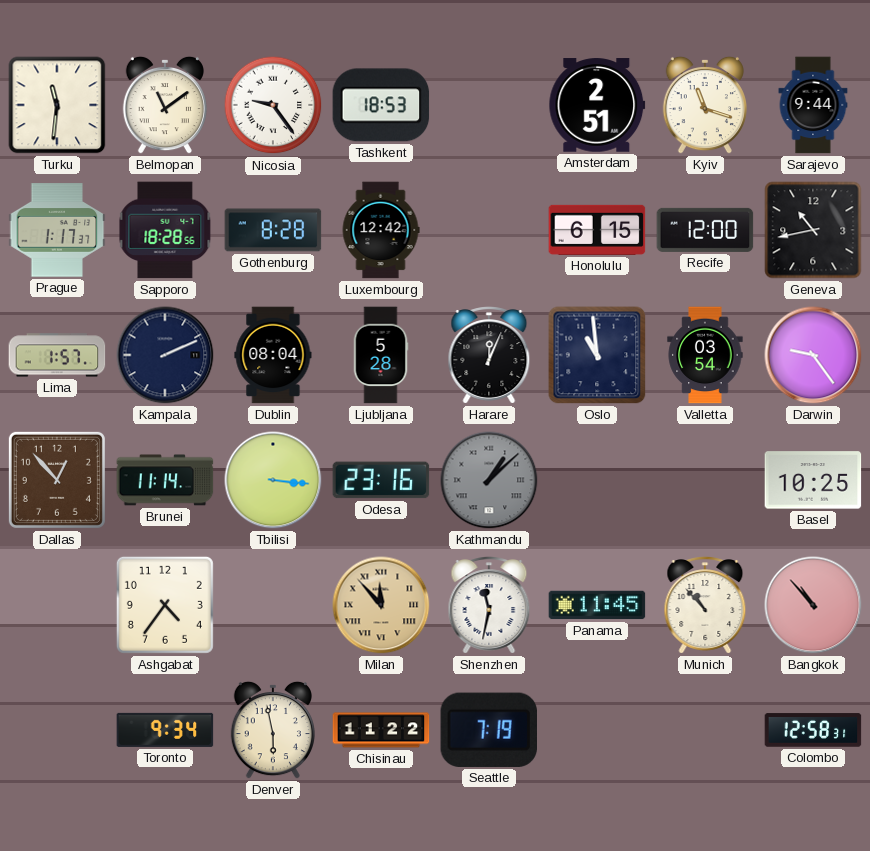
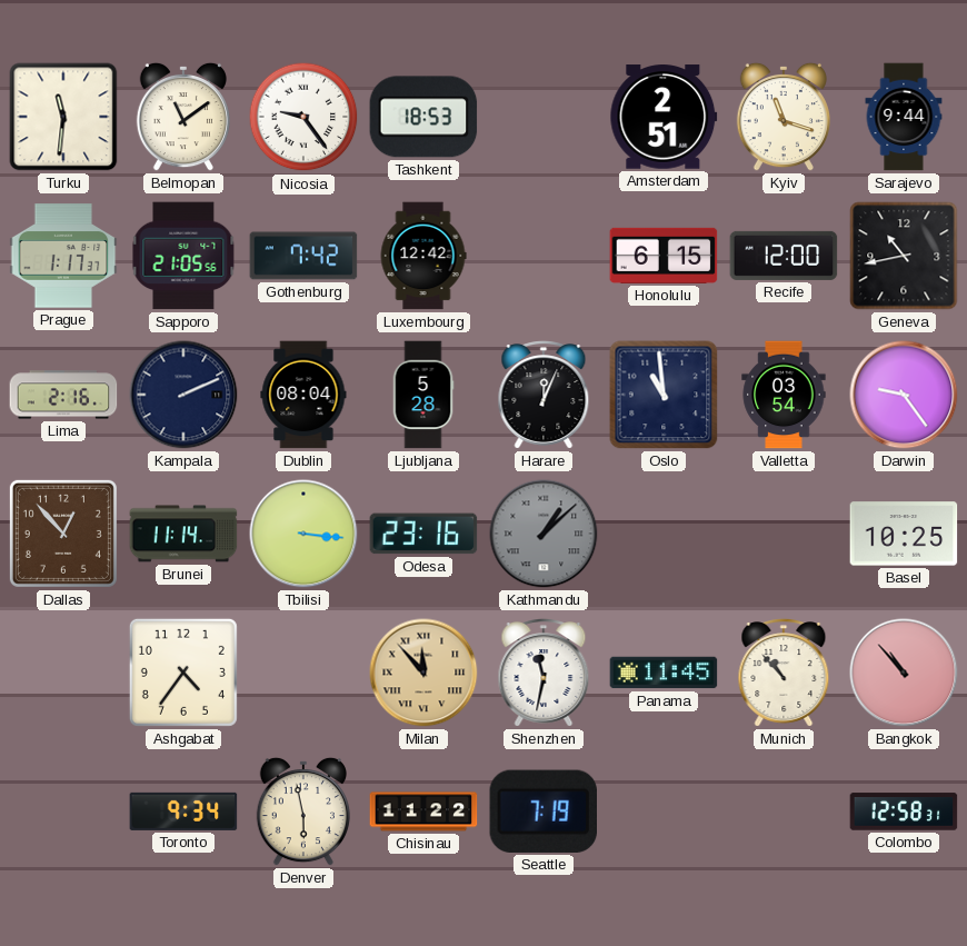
Sapporo: 18:28 -> 21:05 (183, 256)
Gothenburg: 8:28 -> 7:42 (303, 256)
Lima: 1:57 -> 2:16 (63, 395)
